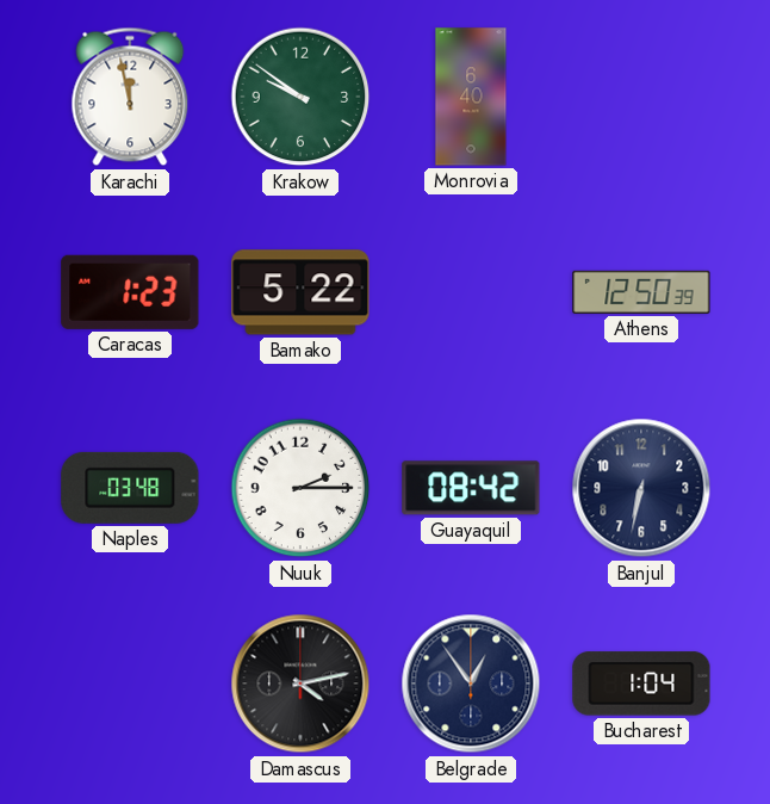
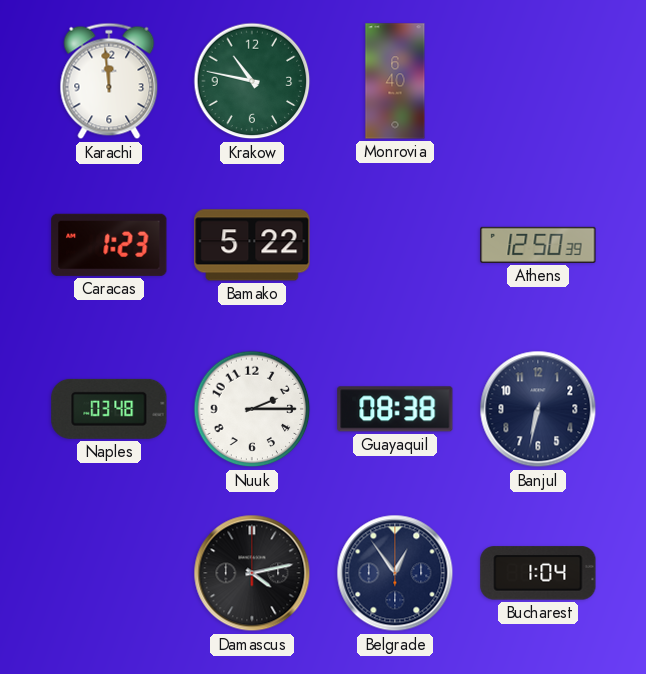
Karachi: 11:58 -> 11:59 (109, 81)
Krakow: 9:51 -> 10:47 (252, 81)
Guayaquil: 08:42 -> 08:38 (395, 409)
